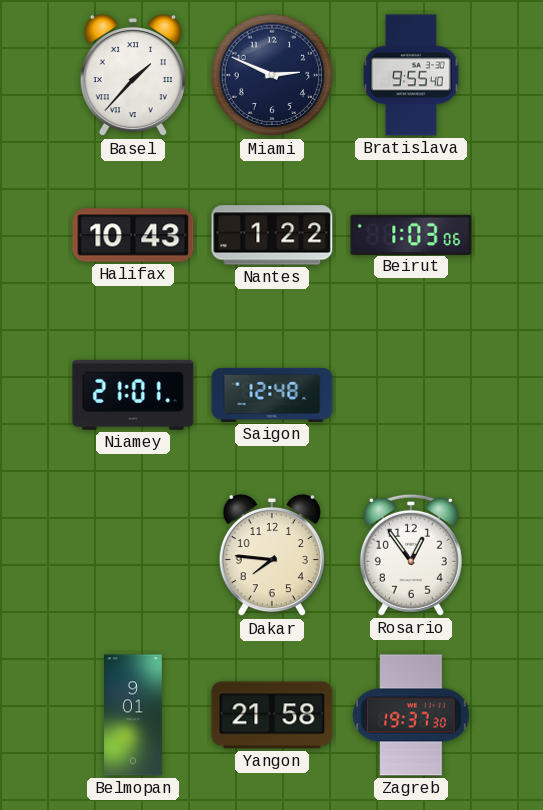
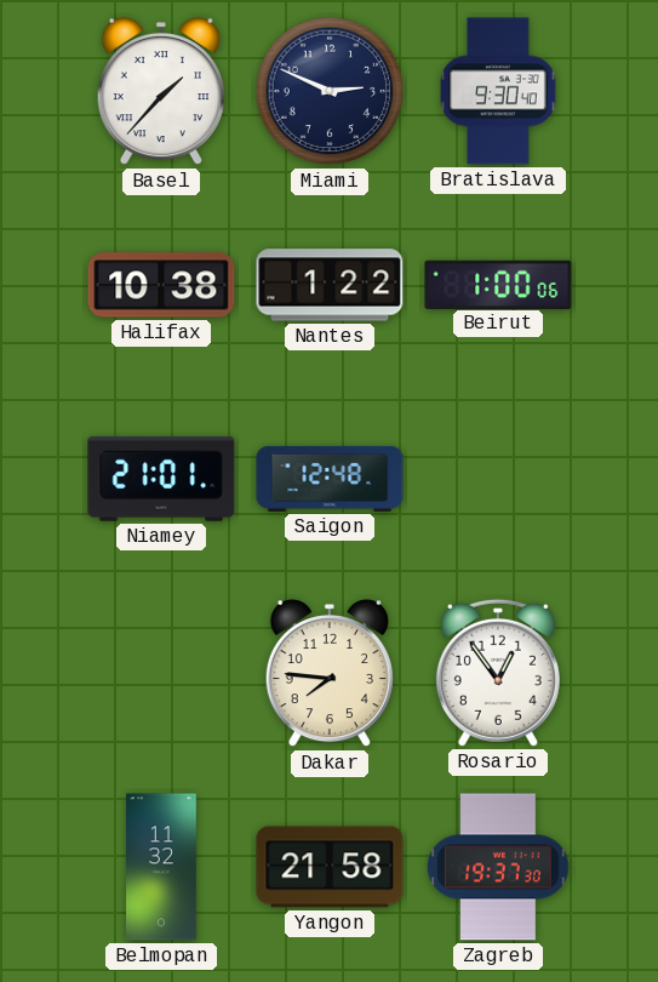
Bratislava: 9:55 -> 9:30 (498, 91)
Halifax: 10:43 -> 10:38 (161, 285)
Beirut: 1:03 -> 1:00 (498, 284)
Belmopan: 9:01 -> 11:32 (162, 867)
